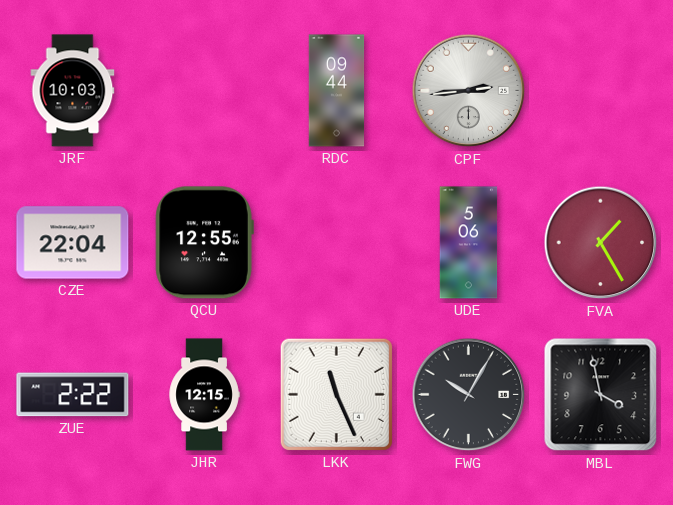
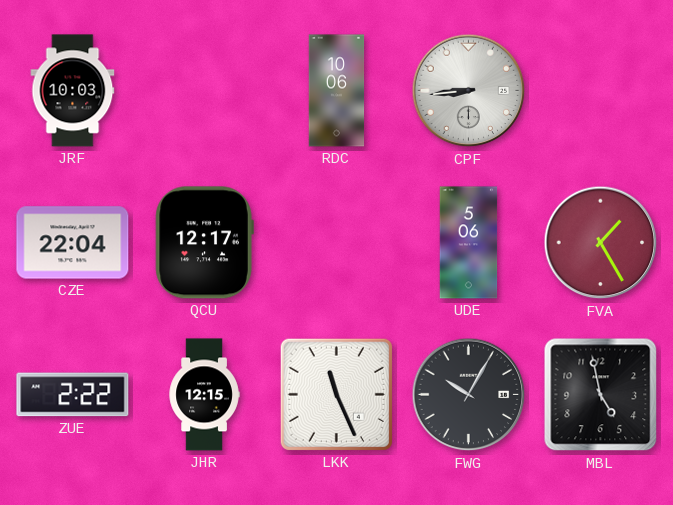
RDC: 09:44 -> 10:06 (337, 91)
CPF: 2:44 -> 8:44 (469, 91)
QCU: 12:55 -> 12:17 (204, 243)
MBL: 3:58 -> 4:58 (601, 395)
